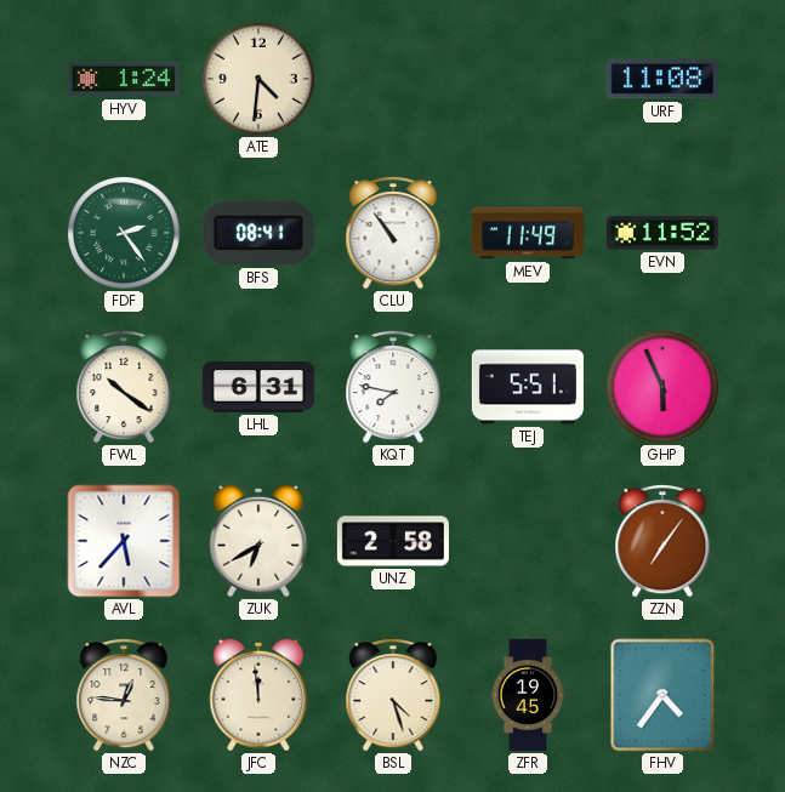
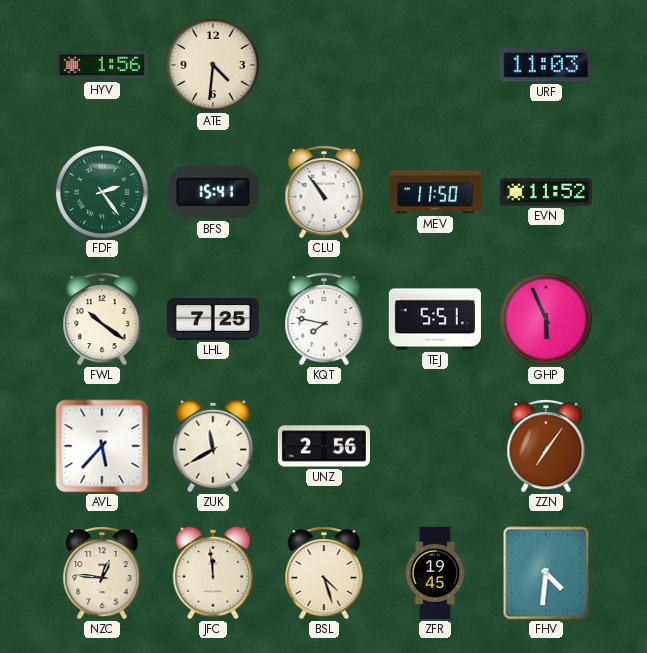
HYV: 1:24 -> 1:56 (102, 65)
URF: 11:08 -> 11:03 (546, 65)
BFS: 08:41 -> 15:41 (213, 192)
MEV: 11:49 -> 11:50 (435, 192)
LHL: 6:31 -> 7:25 (213, 320)
ZUK: 6:40 -> 11:40 (213, 446)
UNZ: 2:58 -> 2:56 (324, 446)
FHV: 4:36 -> 4:31 (546, 573)
